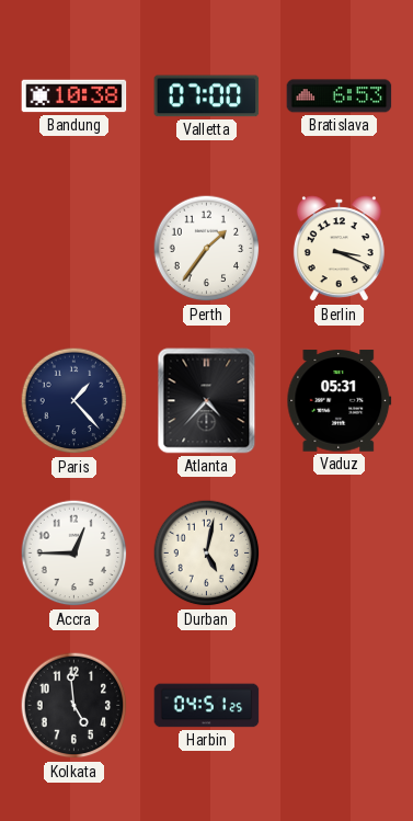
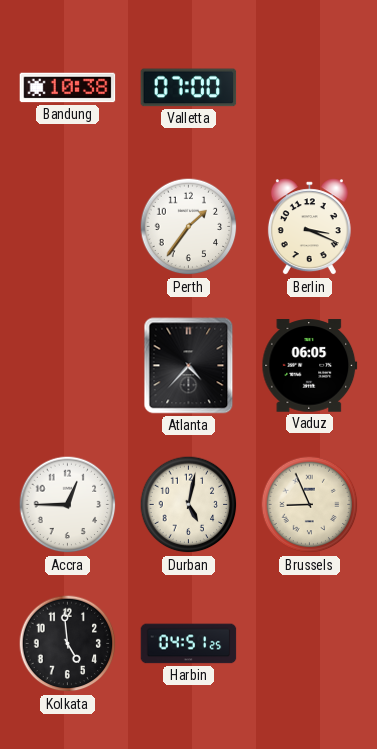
Bratislava: 6:53 -> none (340, 96)
Paris: 1:23 -> none (74, 401)
Vaduz: 05:31 -> 06:05 (310, 366)
Brussels: none -> 8:56 (310, 505)
